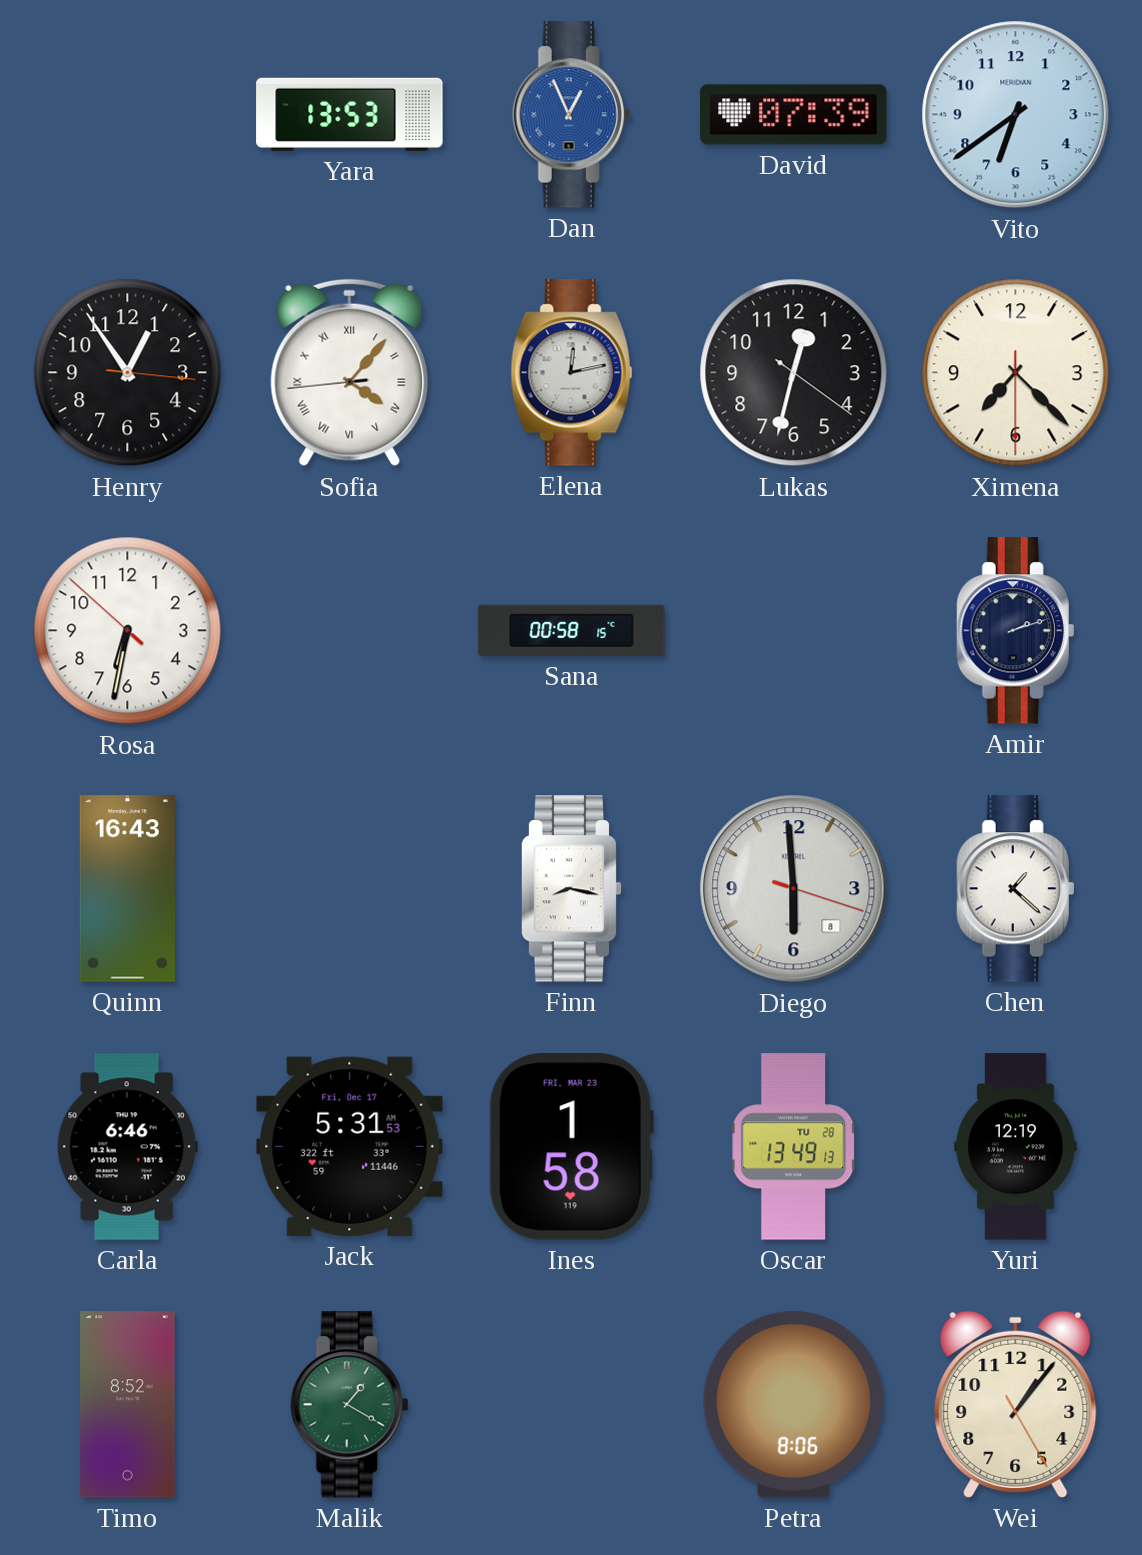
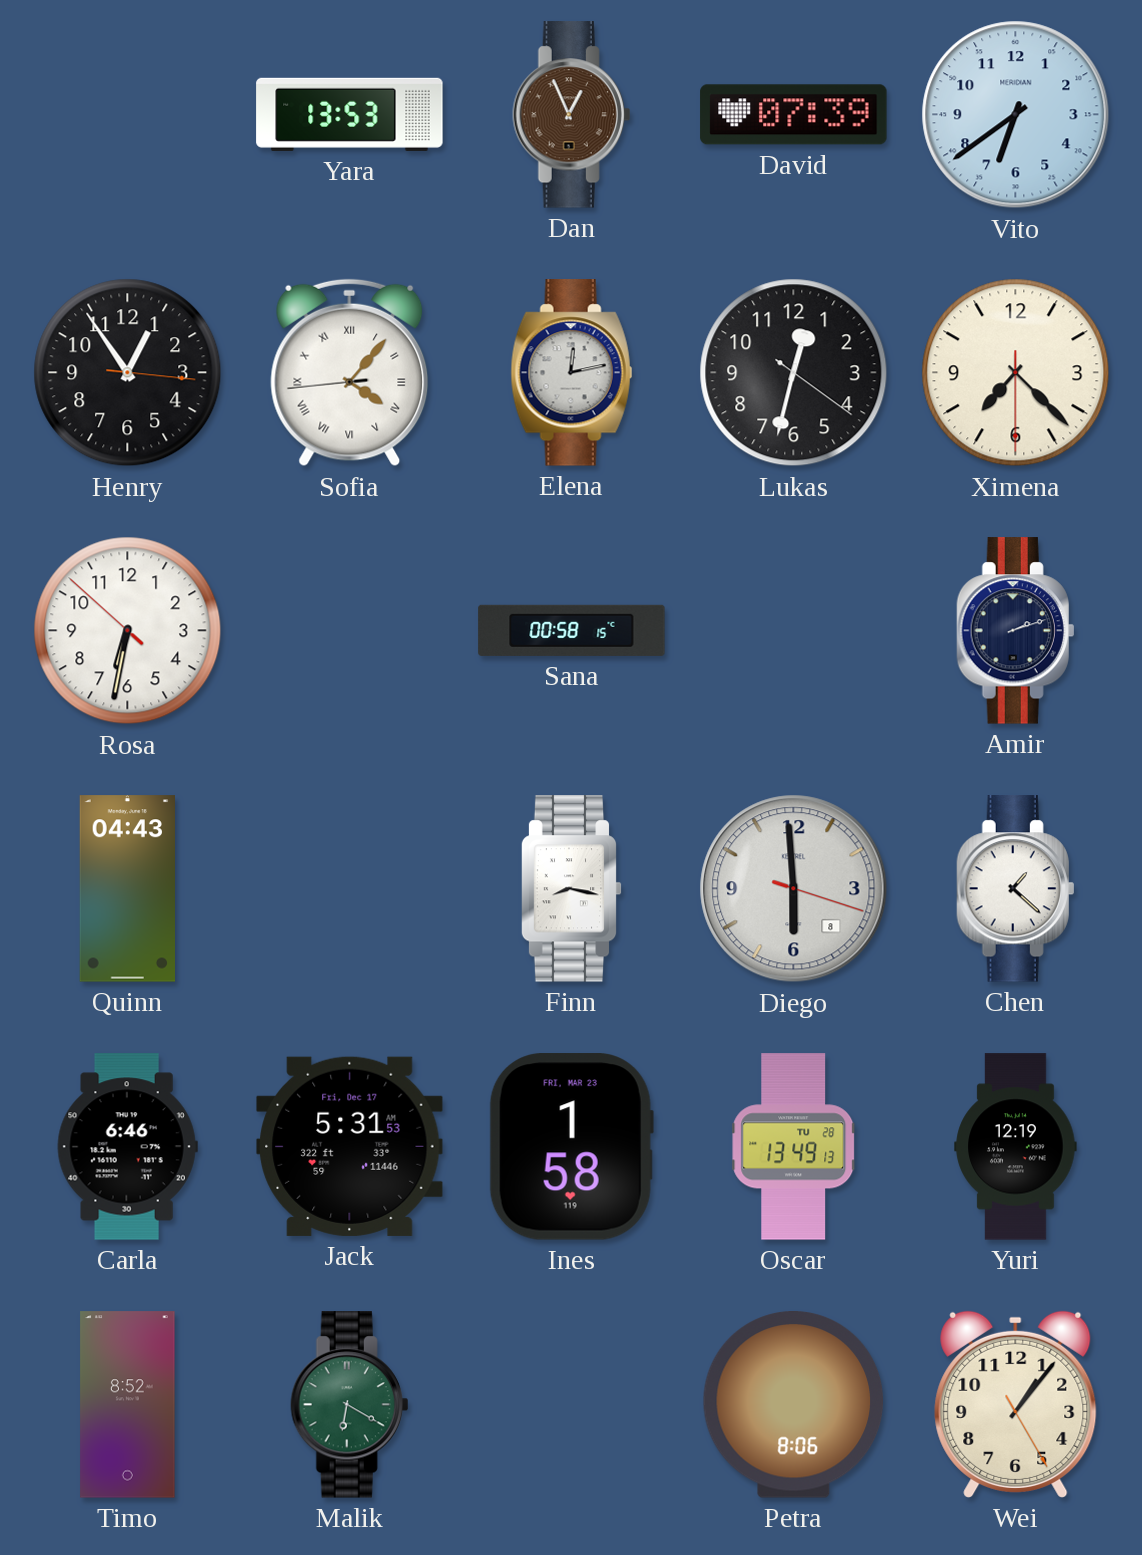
Dan dial: blue -> brown (572, 115)
Quinn: 16:43 -> 04:43 (127, 889)
Malik: 1:20 -> 6:20 (350, 1405)
